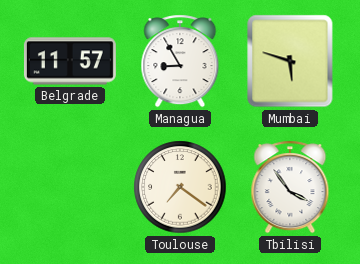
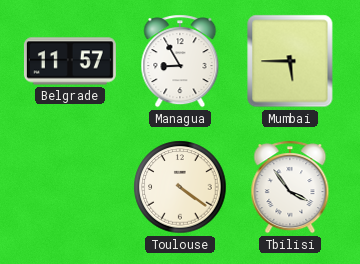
Mumbai: 5:48 -> 5:45 (290, 61)
Toulouse: 7:21 -> 4:21 (180, 187)
